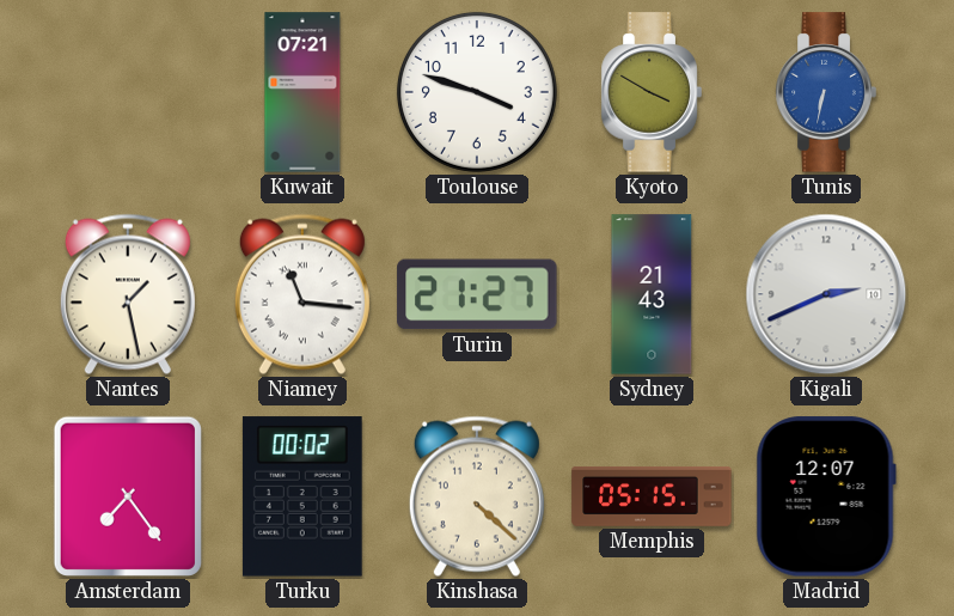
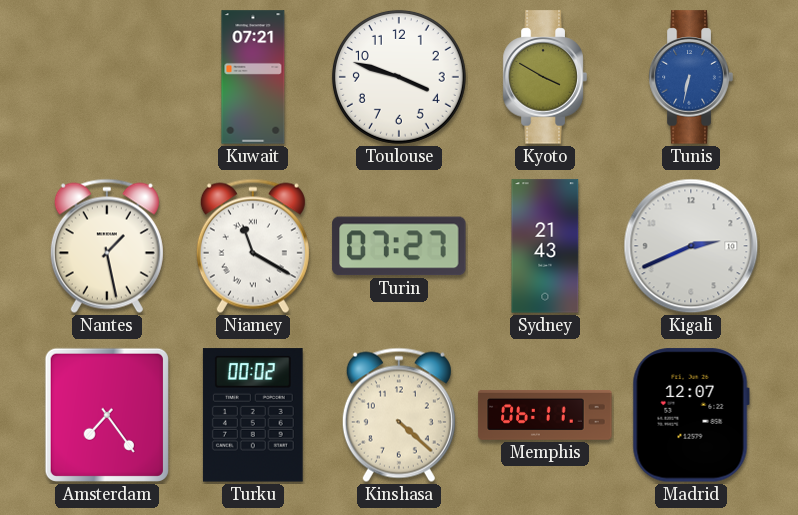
Niamey: 11:16 -> 11:20 (253, 246)
Turin: 21:27 -> 07:27 (399, 246)
Memphis: 05:15 -> 06:11 (545, 415)
